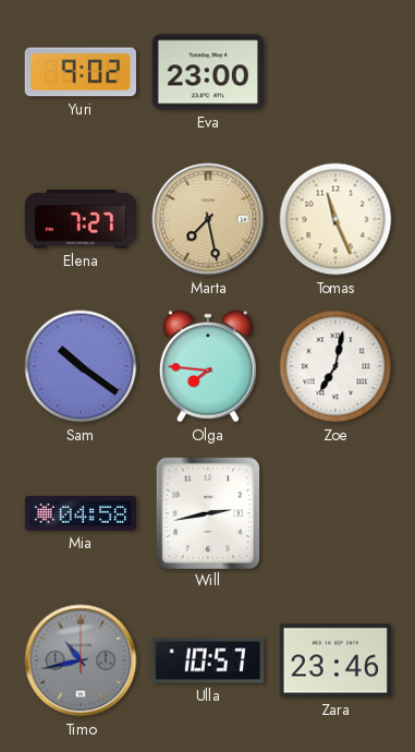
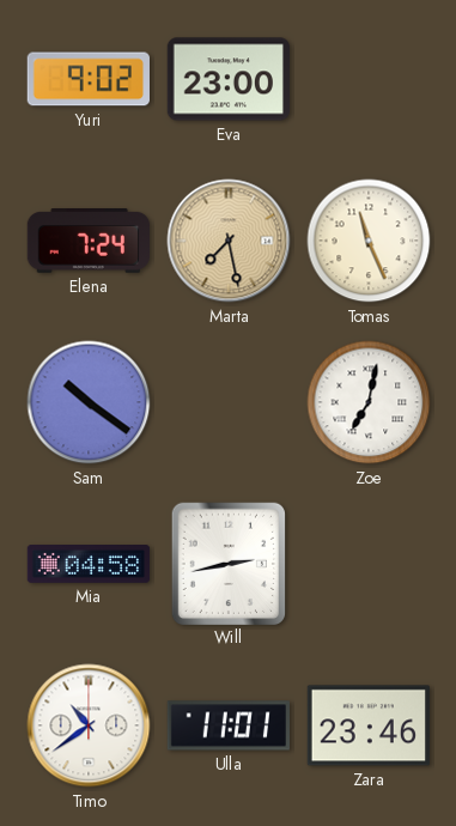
Elena: 7:27 -> 7:24 (87, 242)
Olga: 7:46 -> none (208, 366)
Timo: 10:43 -> 10:39 (89, 725)
Timo dial: grey -> white (89, 725)
Ulla: 10:57 -> 11:01 (227, 725)
